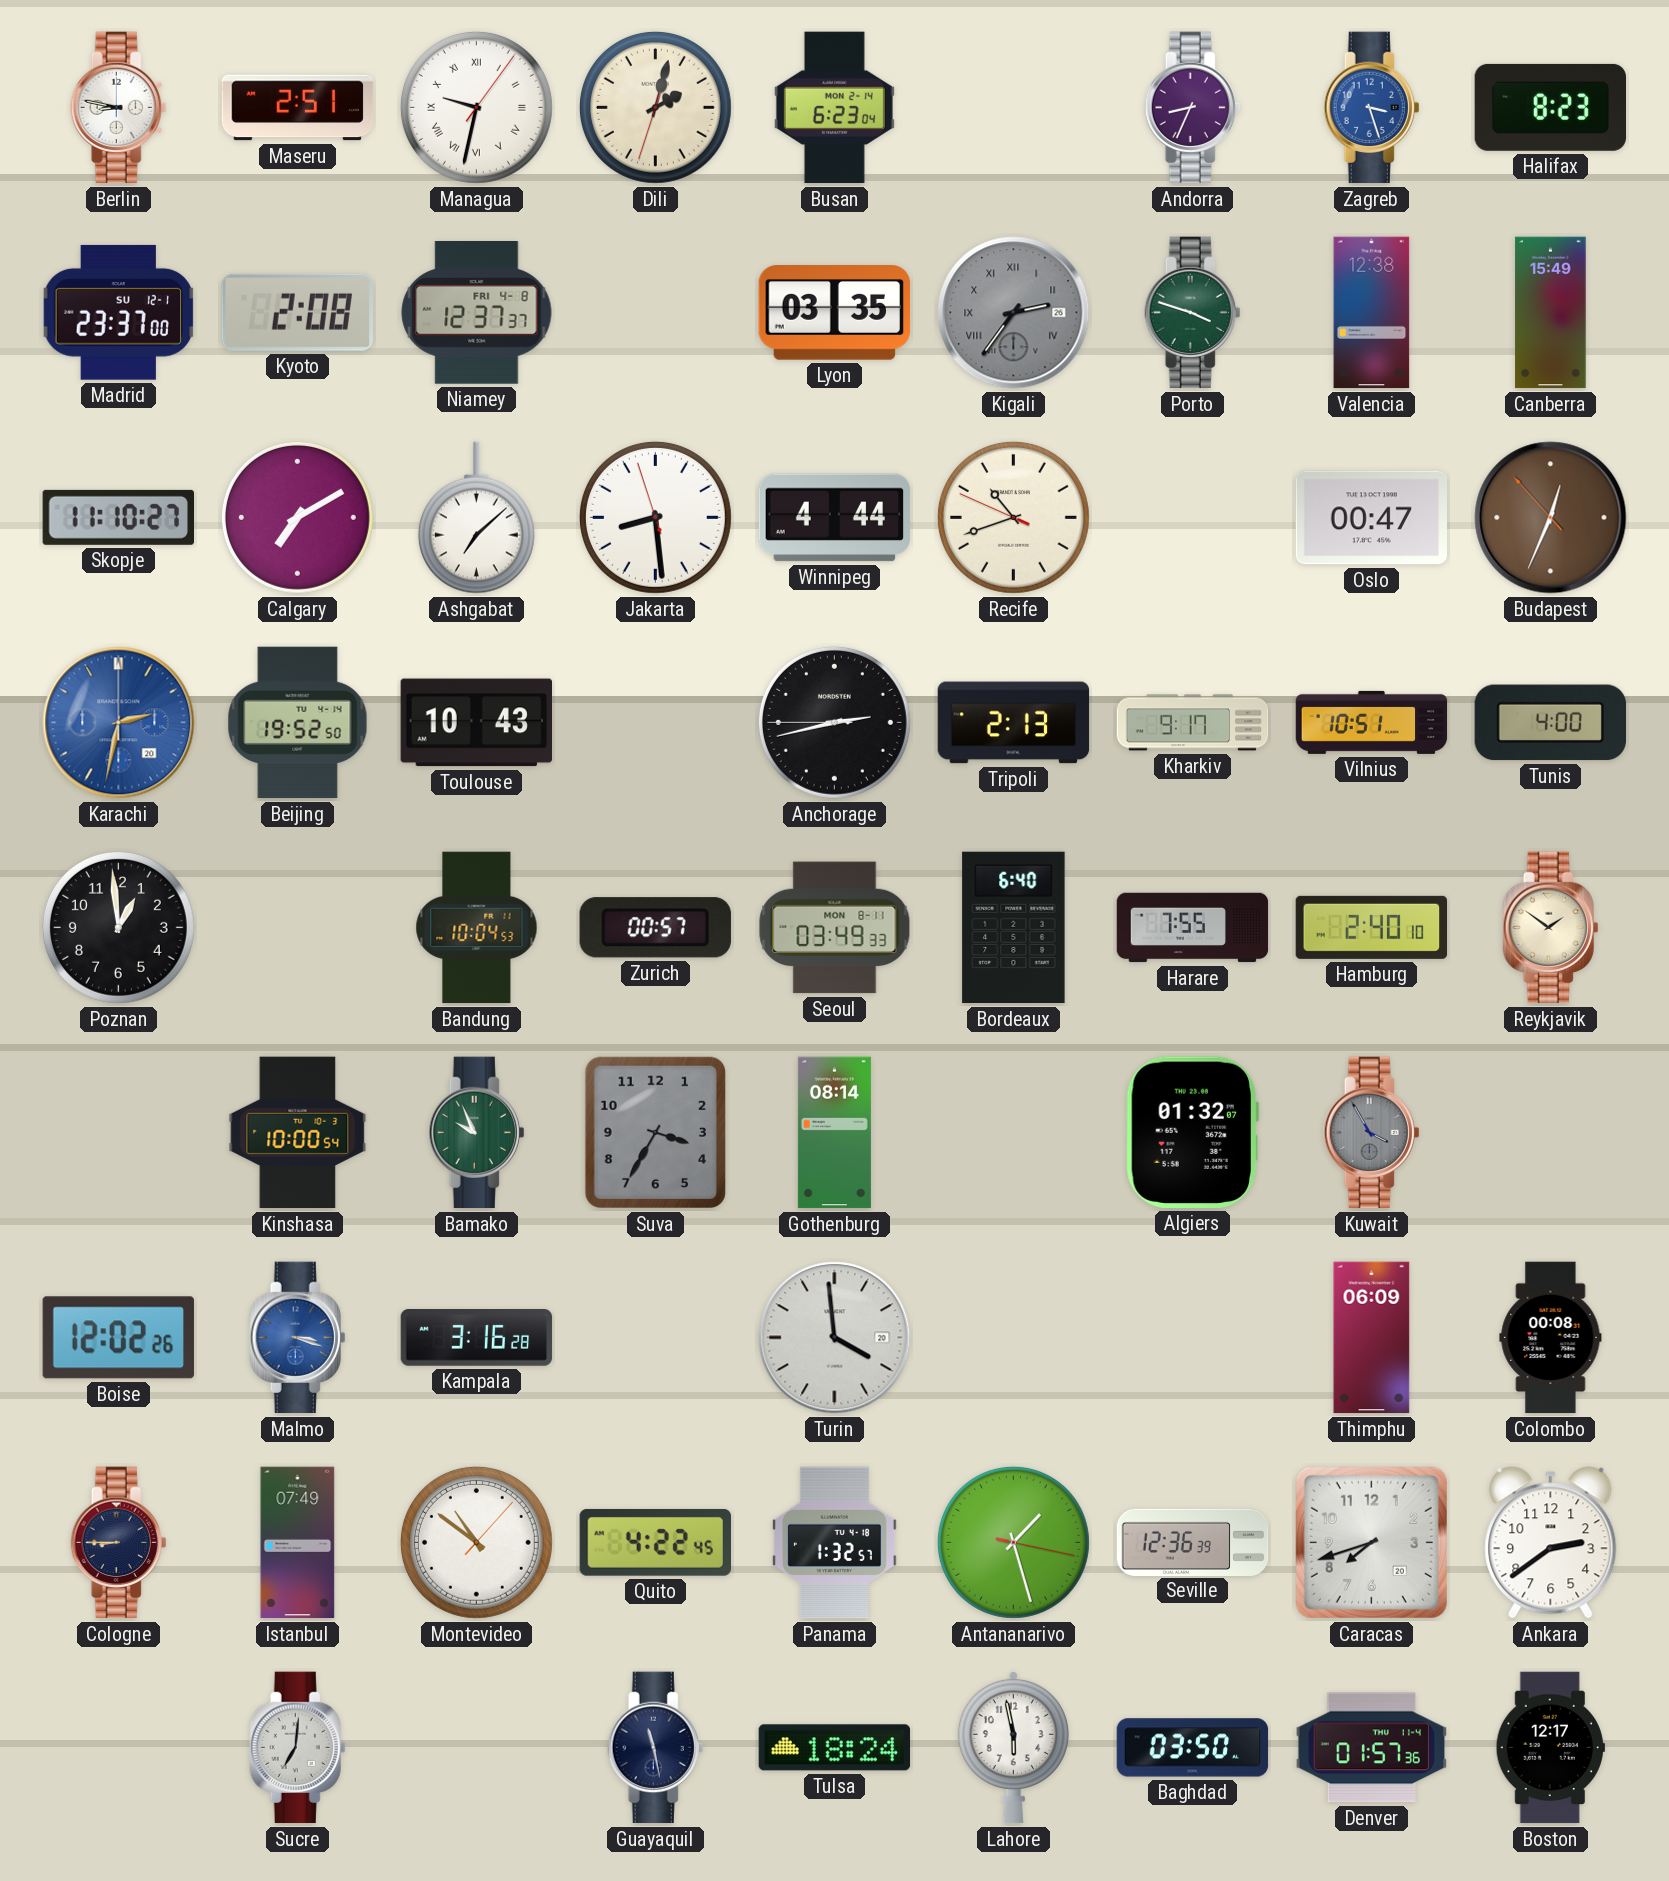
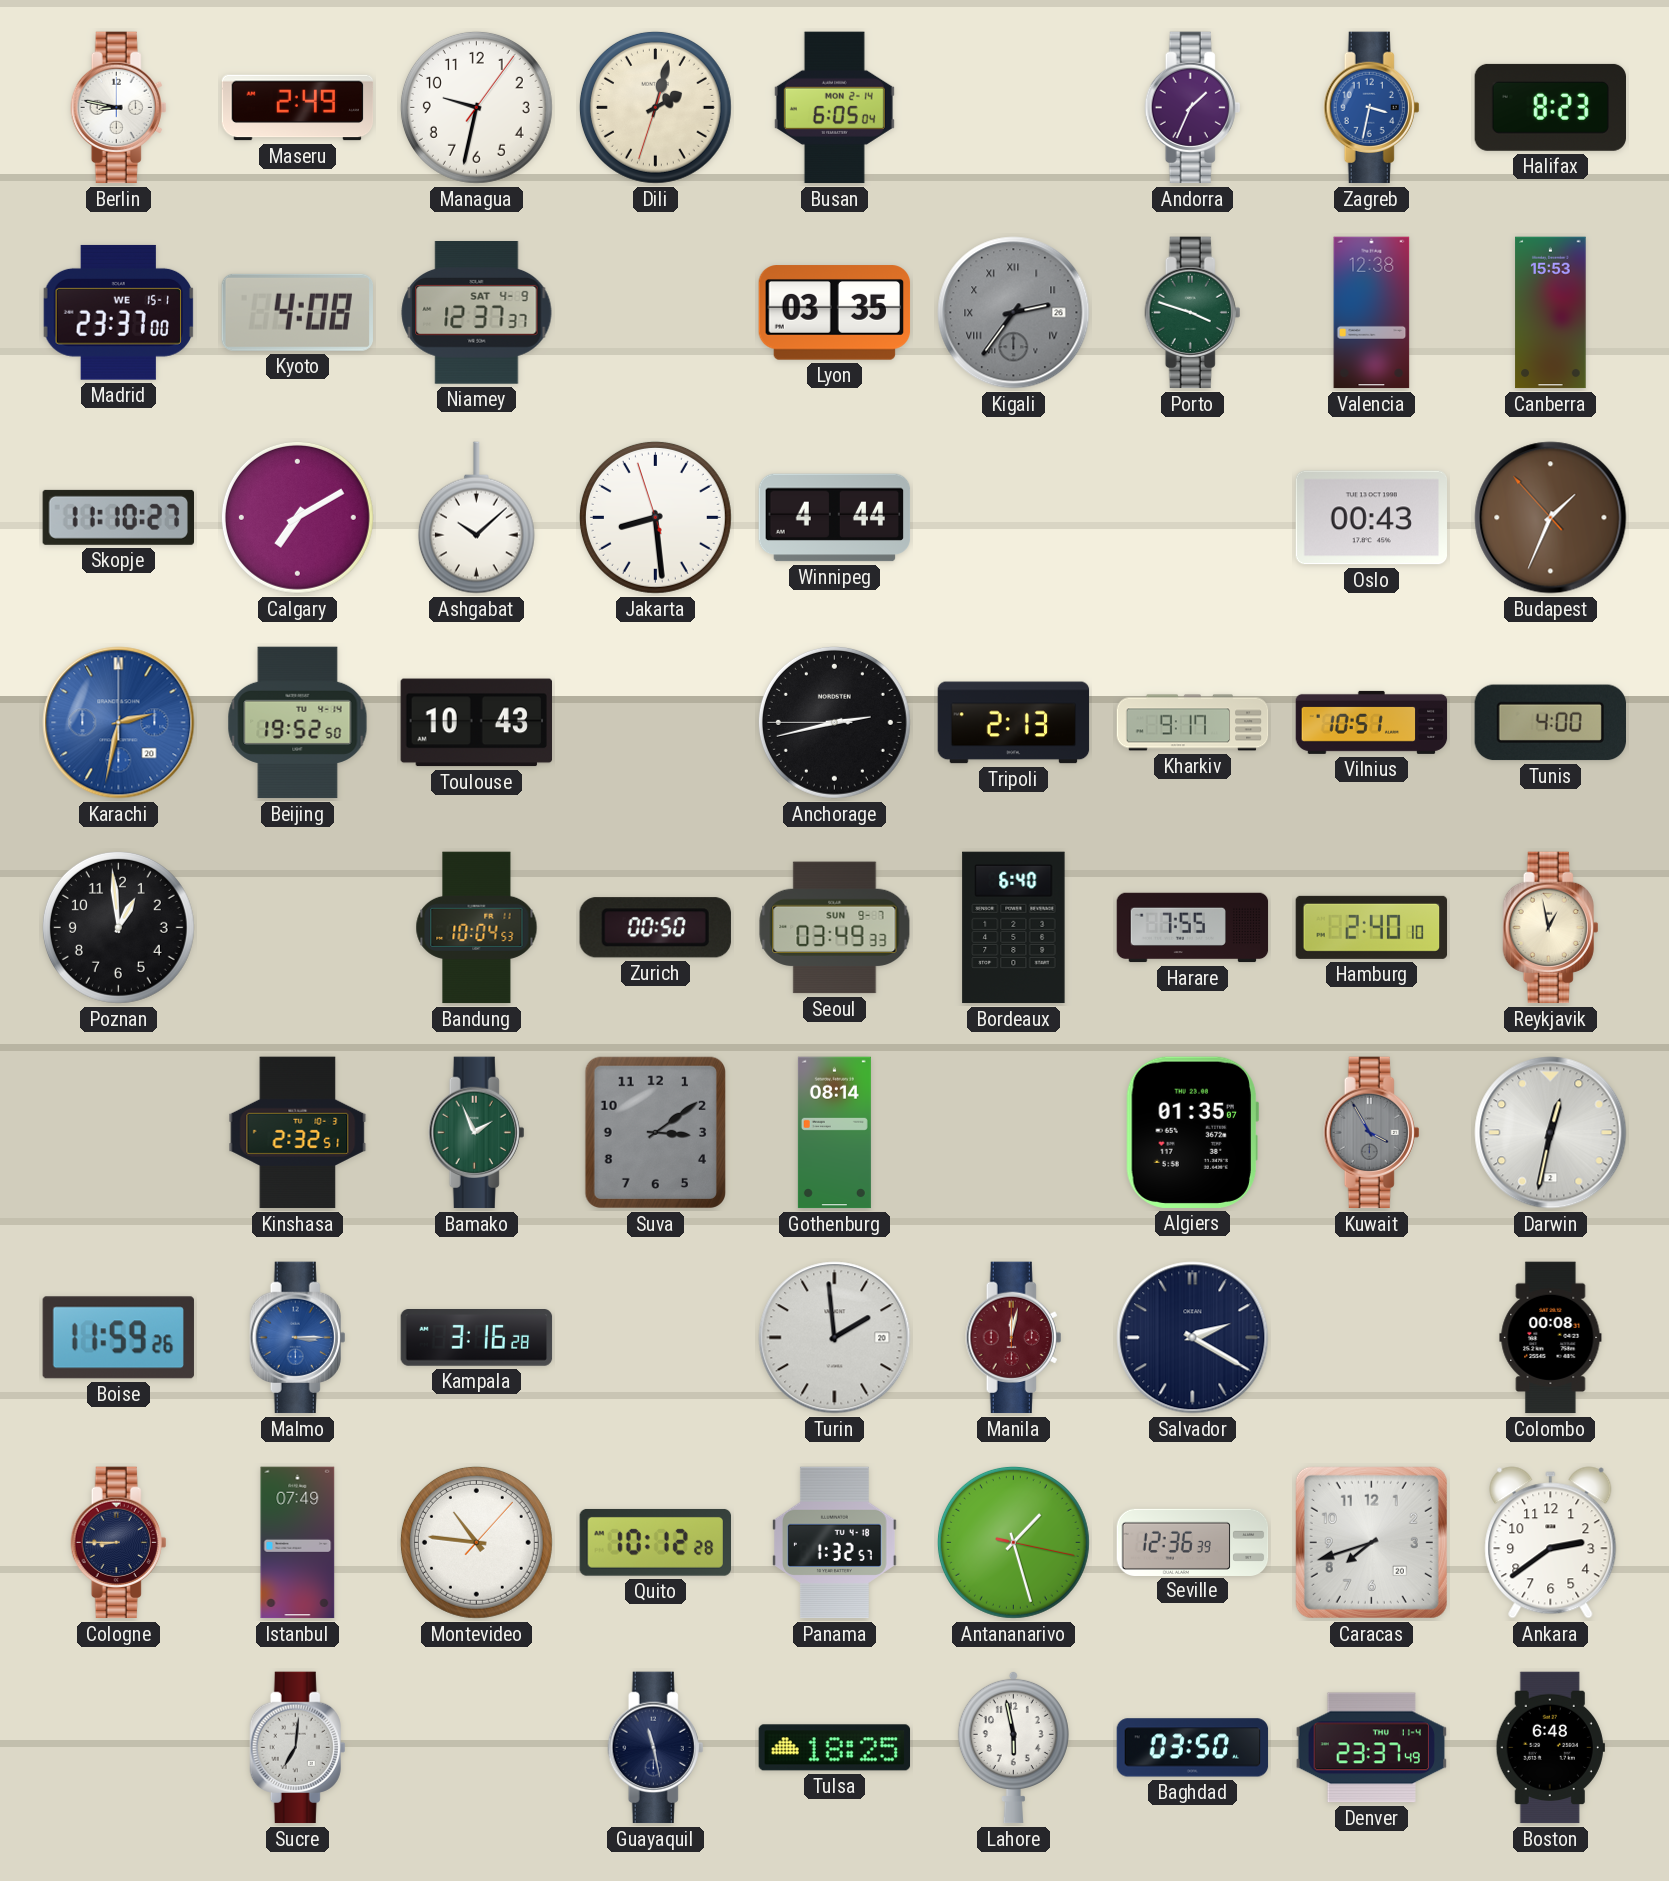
Maseru: 2:51 -> 2:49 (298, 108)
Managua numerals: Roman -> Arabic (476, 107)
Busan: 6:23 -> 6:05 (834, 108)
Andorra: 8:34 -> 1:34 (1193, 108)
Zagreb: 3:27 -> 3:32 (1372, 108)
Madrid date: SU 12-1 -> WE 15-1 (118, 312)
Kyoto: 2:08 -> 4:08 (297, 312)
Niamey date: FRI 4-8 -> SAT 4-9 (477, 313)
Canberra: 15:49 -> 15:53 (1551, 313)
Ashgabat: 7:08 -> 10:08 (476, 518)
Recife: 10:41 -> none (1013, 517)
Oslo: 00:47 -> 00:43 (1372, 518)
Budapest: 12:33 -> 1:33 (1551, 518)
Zurich: 00:57 -> 00:50 (655, 928)
Seoul date: MON 8-11 -> SUN 9-7 (835, 928)
Reykjavik: 1:51 -> 12:58 (1551, 928)
Kinshasa: 10:00 -> 2:32 (298, 1133)
Bamako: 9:56 -> 1:56 (477, 1133)
Suva: 3:35 -> 3:09 (655, 1132)
Algiers: 01:32 -> 01:35 (1192, 1132)
Darwin: none -> 12:32 (1551, 1133)
Boise: 12:02 -> 11:59 (118, 1338)
Malmo: 3:18 -> 3:15 (298, 1338)
Turin: 3:59 -> 1:59 (835, 1338)
Manila: none -> 12:02 (1014, 1338)
Salvador: none -> 2:20 (1193, 1338)
Thimphu: 06:09 -> none (1372, 1338)
Montevideo: 10:51 -> 10:46 (476, 1542)
Quito: 4:22 -> 10:12 (655, 1542)
Tulsa: 18:24 -> 18:25 (835, 1748)
Denver: 01:57 -> 23:37 (1371, 1748)
Boston: 12:17 -> 6:48 (1550, 1748)
